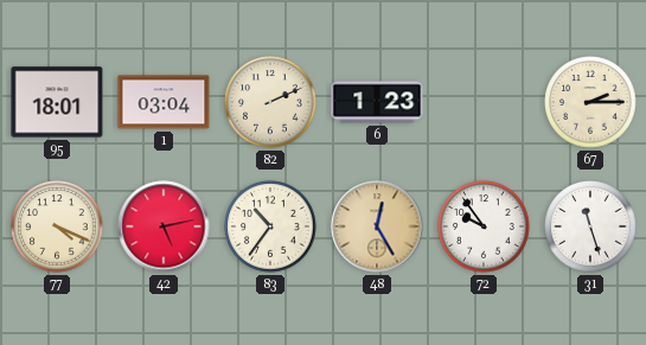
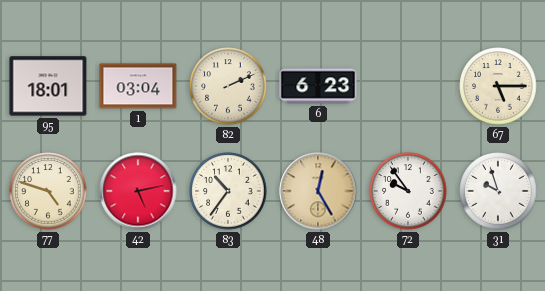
6: 1:23 -> 6:23 (318, 86)
67: 2:15 -> 5:15 (498, 86)
77: 4:19 -> 4:48 (48, 191)
31: 11:27 -> 9:57 (498, 191)
